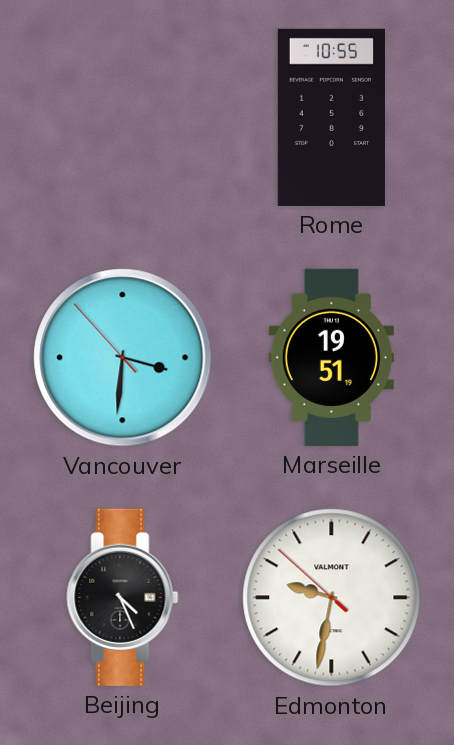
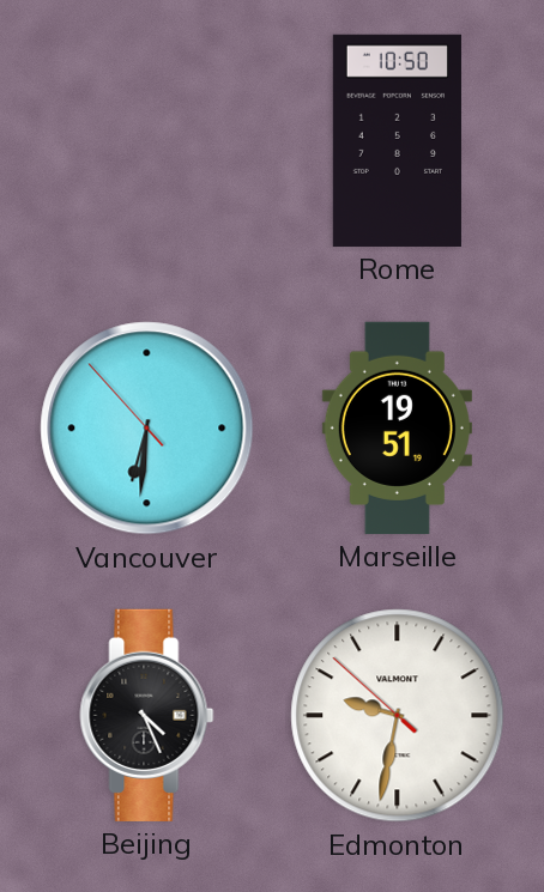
Rome: 10:55 -> 10:50 (397, 140)
Vancouver: 3:30 -> 6:30 (147, 429)
